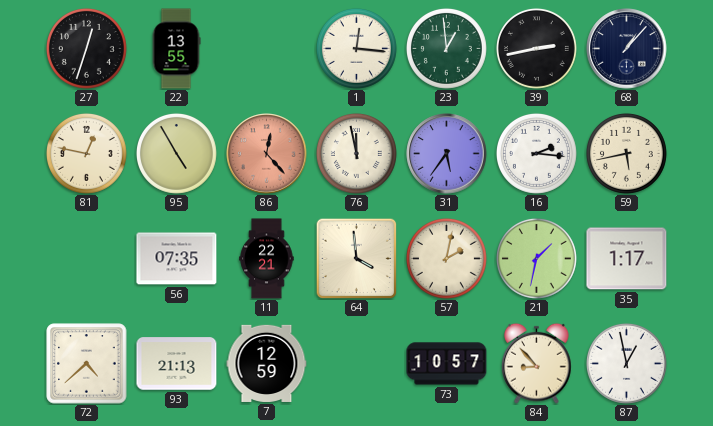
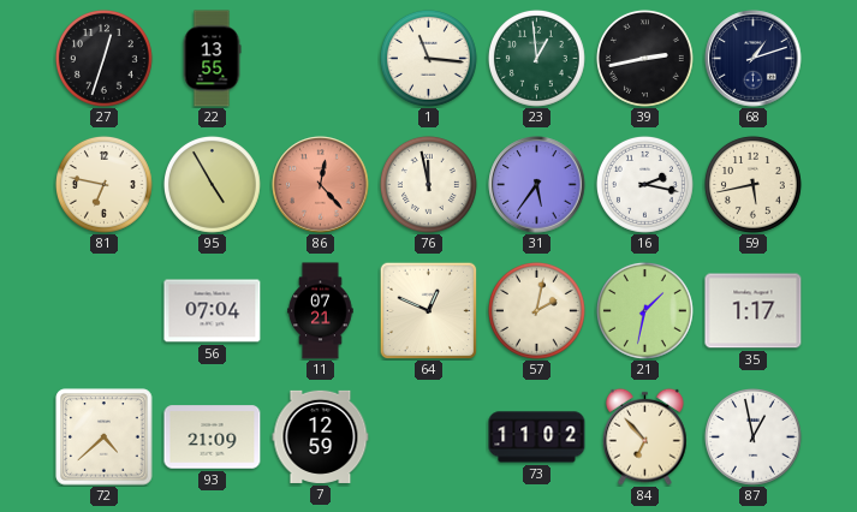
1: 12:16 -> 11:16 (428, 58)
68: 1:07 -> 1:12 (754, 59)
81: 12:47 -> 6:47 (103, 184)
16: 2:16 -> 2:17 (644, 184)
56: 07:35 -> 07:04 (213, 311)
11: 22:21 -> 07:21 (321, 311)
64: 3:59 -> 12:49 (428, 310)
93: 21:13 -> 21:09 (213, 437)
73: 10:57 -> 11:02 (537, 437)
84: 8:53 -> 6:53 (645, 436)
